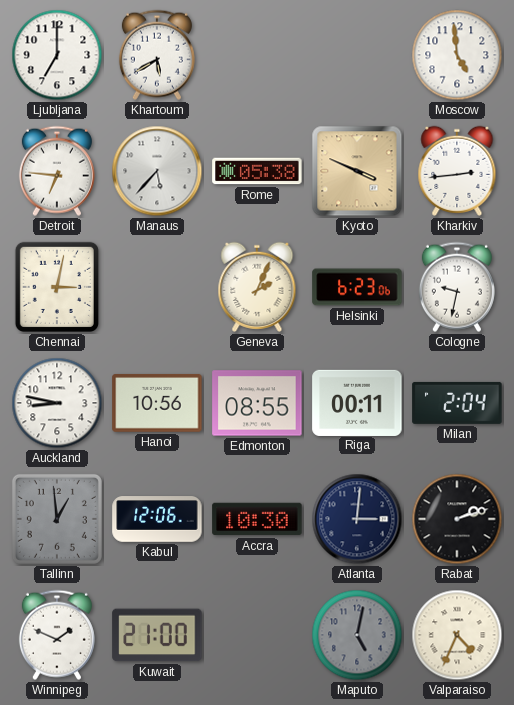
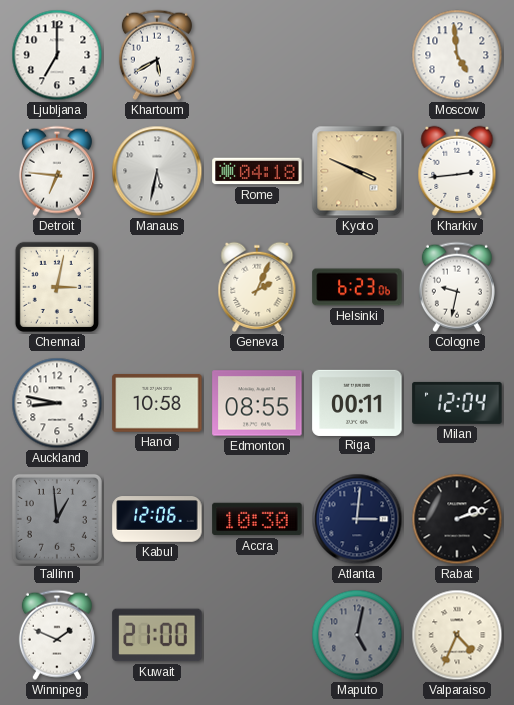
Manaus: 5:37 -> 5:32 (157, 171)
Rome: 05:38 -> 04:18 (257, 171)
Hanoi: 10:56 -> 10:58 (157, 403)
Milan: 2:04 -> 12:04 (457, 403)
